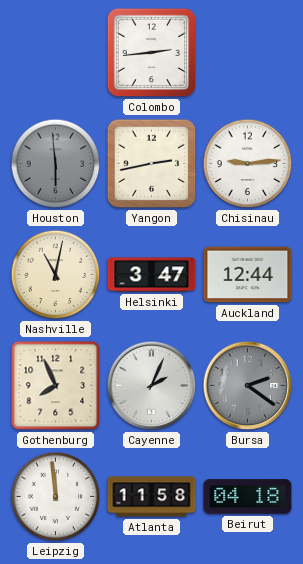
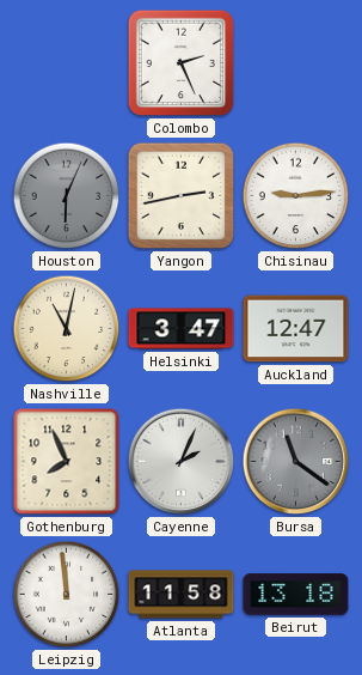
Colombo: 2:44 -> 2:26 (182, 63)
Houston: 5:59 -> 6:04 (67, 196)
Auckland: 12:44 -> 12:47 (296, 329)
Bursa: 2:21 -> 11:21 (296, 462)
Beirut: 04:18 -> 13:18 (296, 595)
